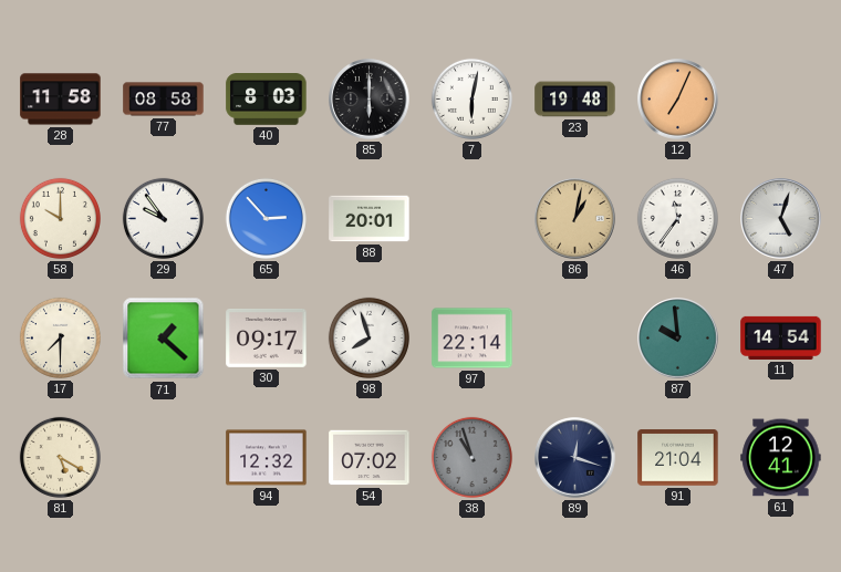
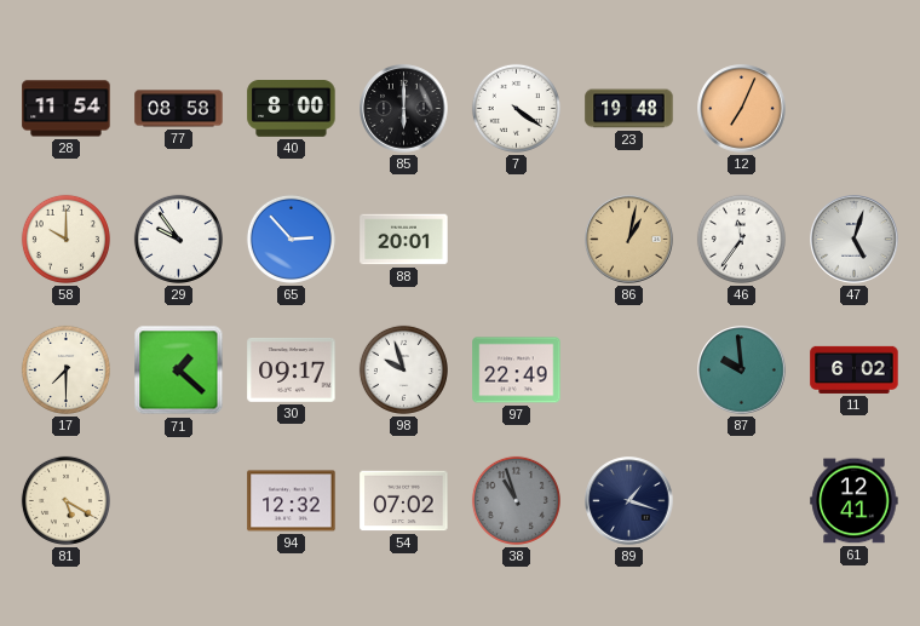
28: 11:58 -> 11:54 (67, 109)
40: 8:03 -> 8:00 (292, 109)
7: 6:02 -> 4:21 (516, 108)
98: 7:57 -> 9:57 (403, 369)
97: 22:14 -> 22:49 (517, 371)
11: 14:54 -> 6:02 (855, 369)
89: 12:18 -> 1:18 (629, 501)
91: 21:04 -> none (678, 458)
